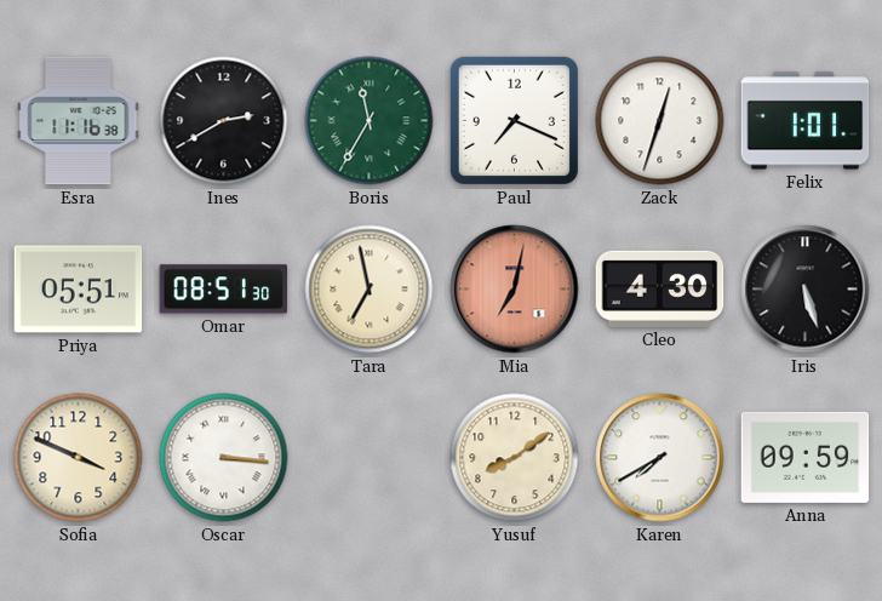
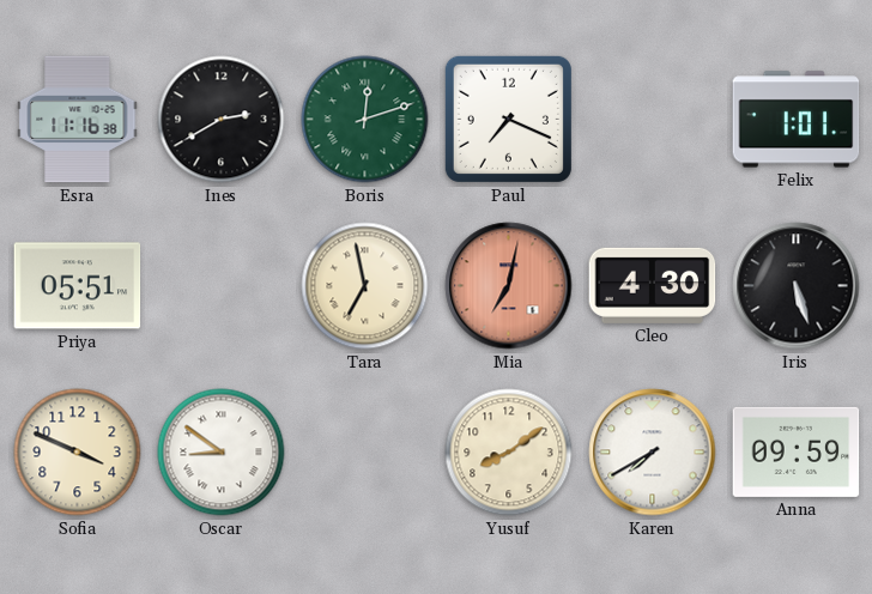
Boris: 11:35 -> 12:12 (365, 120)
Zack: 12:33 -> none (660, 121)
Omar: 08:51 -> none (224, 290)
Oscar: 3:16 -> 8:51 (222, 453)
